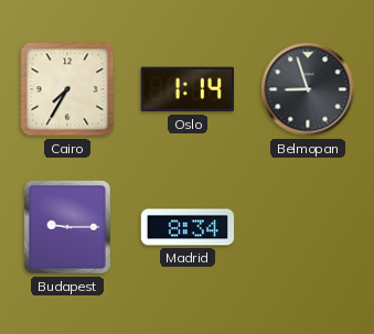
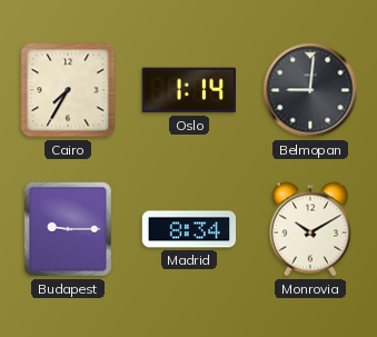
Belmopan: 8:57 -> 9:01 (310, 90)
Monrovia: none -> 10:10 (309, 229)
